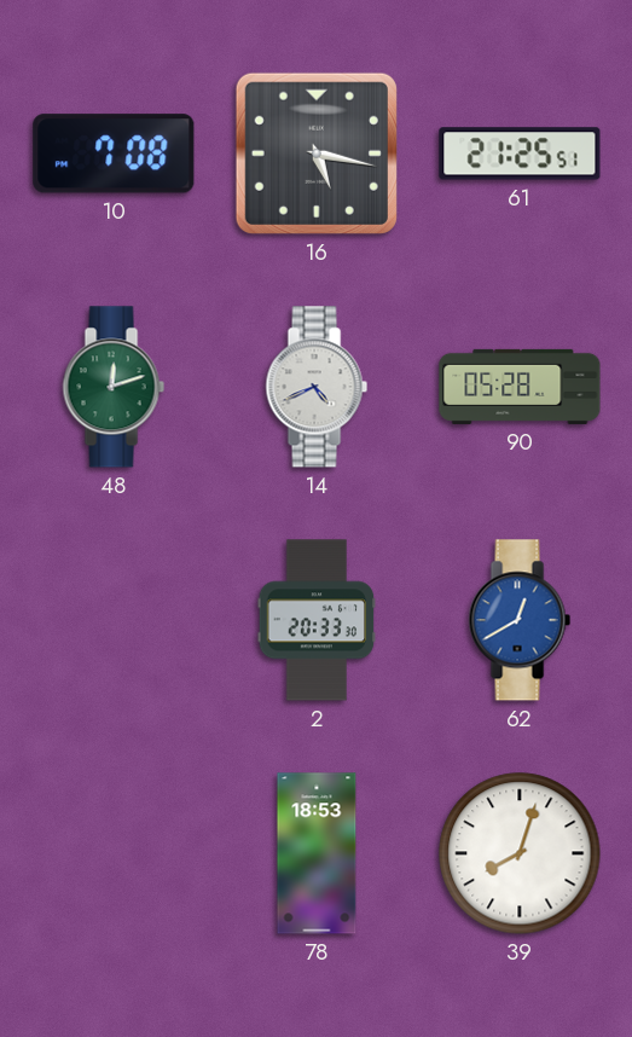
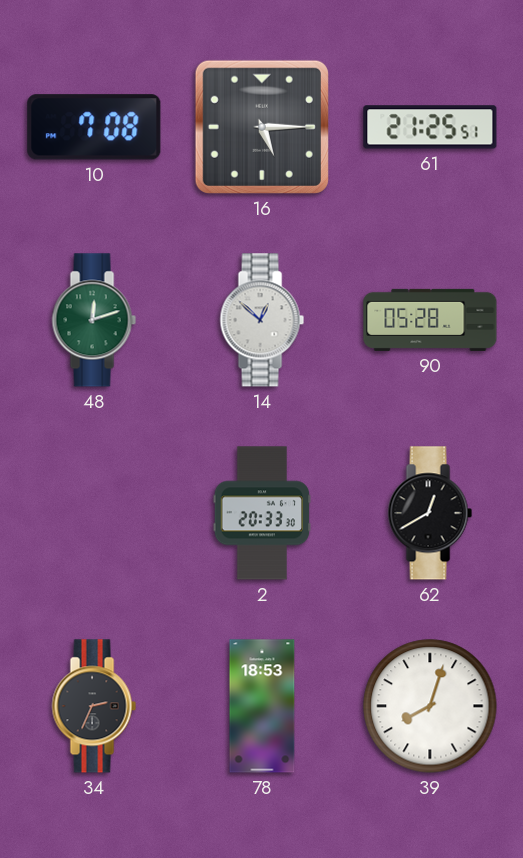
16: 5:17 -> 5:15 (262, 127)
14: 4:41 -> 12:52 (262, 320)
62 dial: blue -> black (430, 513)
34: none -> 2:34 (94, 706)
